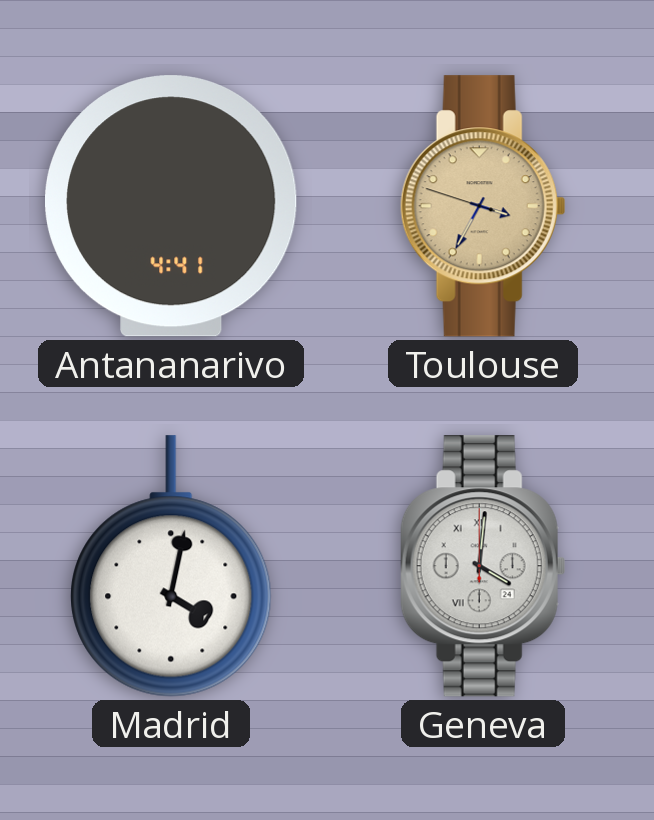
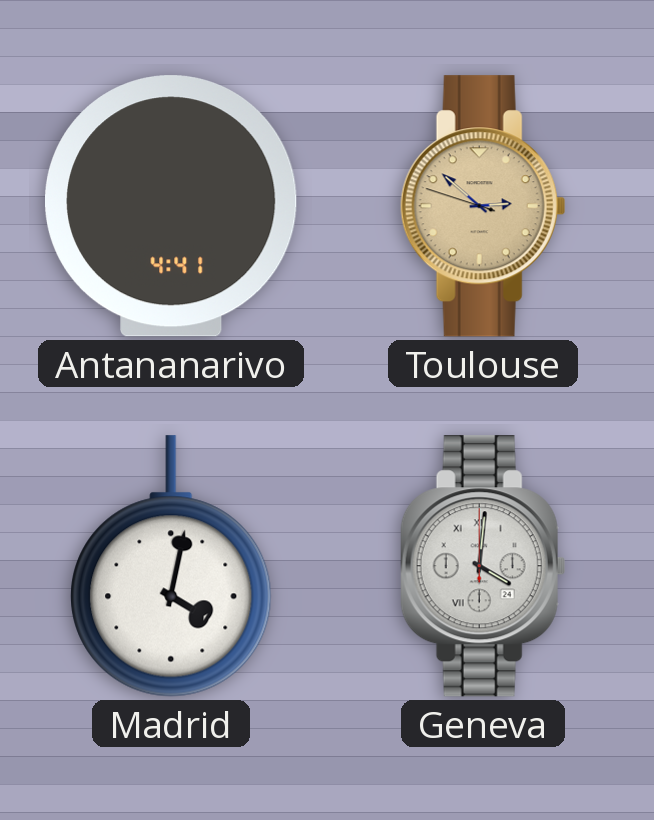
Toulouse: 3:34 -> 2:51 (483, 206)
